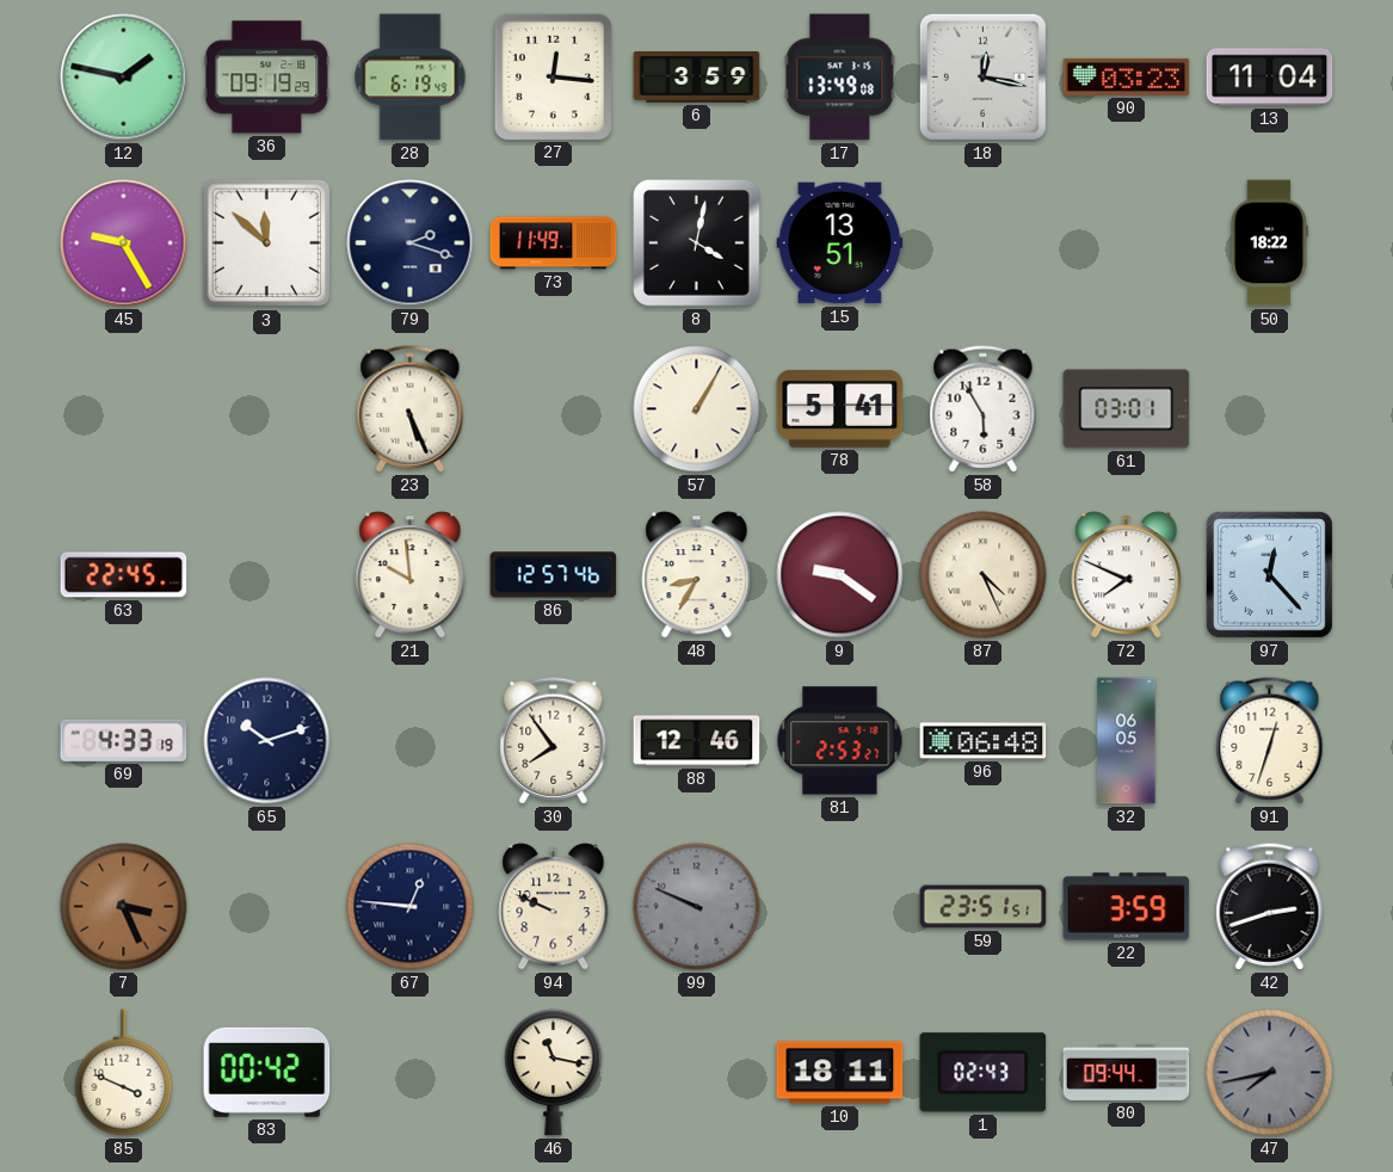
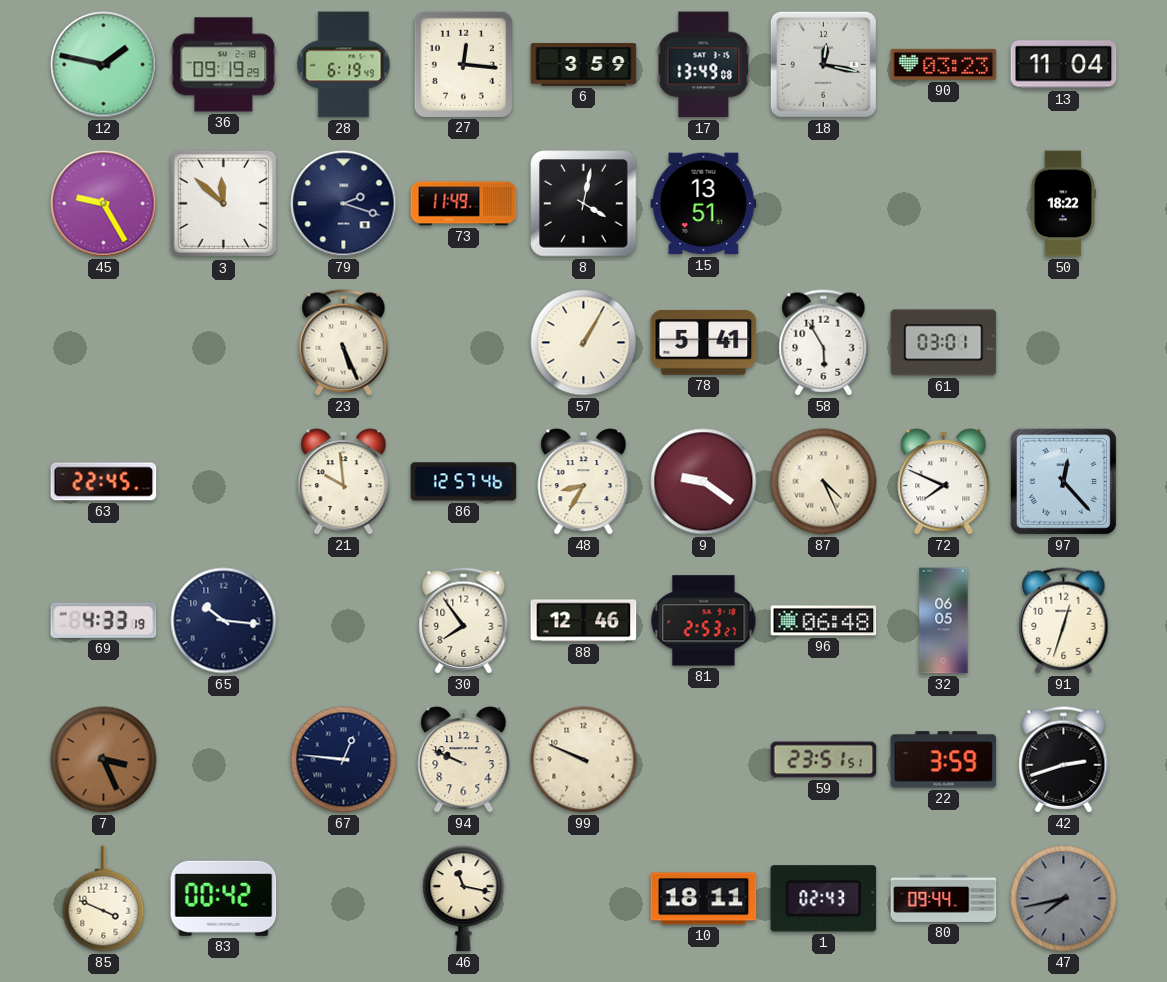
65: 10:12 -> 10:16 (224, 621)
99 dial: grey -> cream (584, 760)
